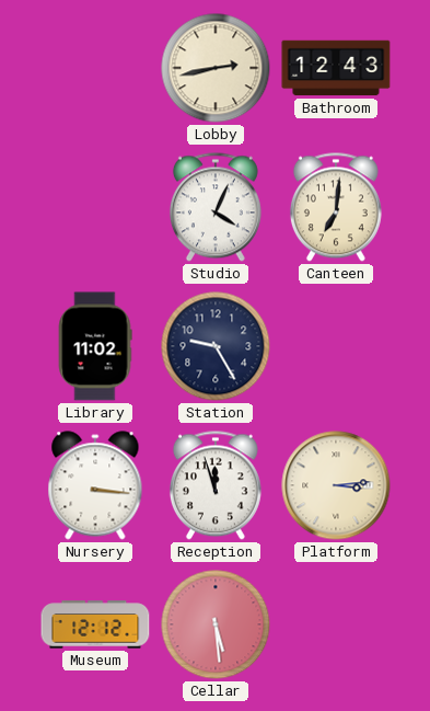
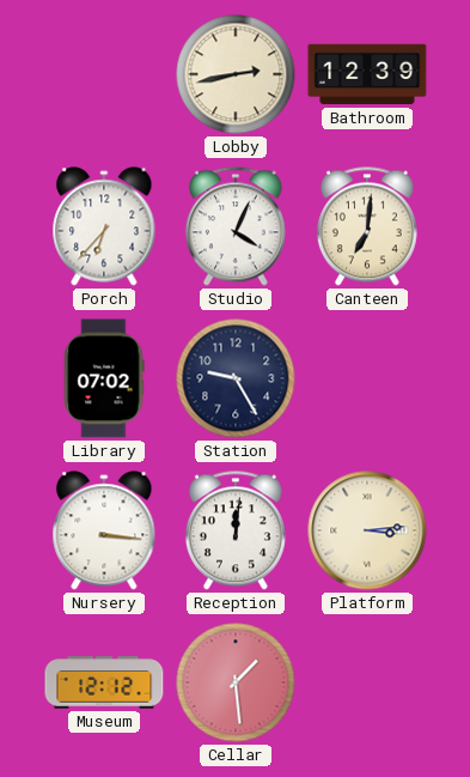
Bathroom: 12:43 -> 12:39 (367, 74)
Porch: none -> 6:37 (104, 226)
Library: 11:02 -> 07:02 (104, 378)
Reception: 11:57 -> 12:01 (236, 530)
Cellar: 5:29 -> 1:29 (236, 682)
